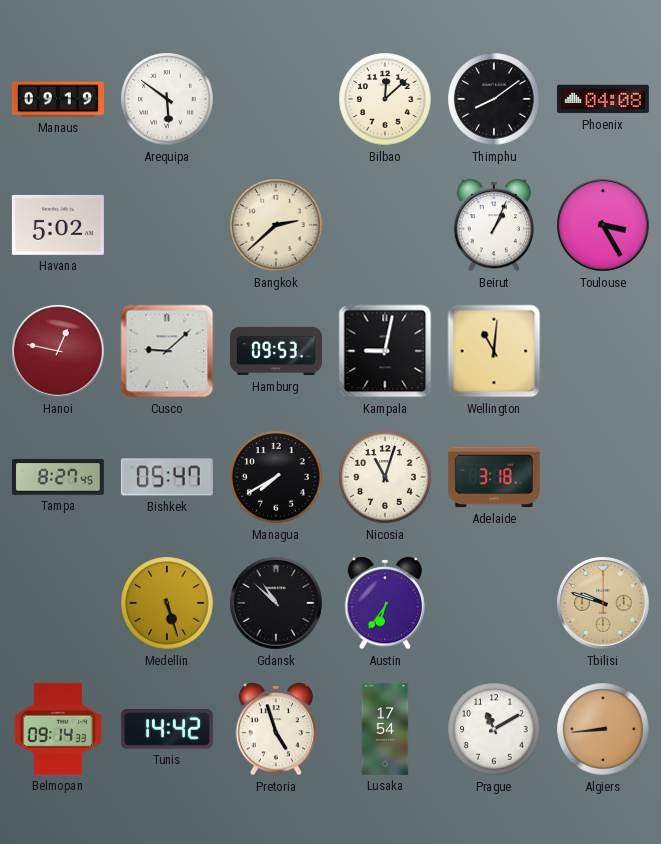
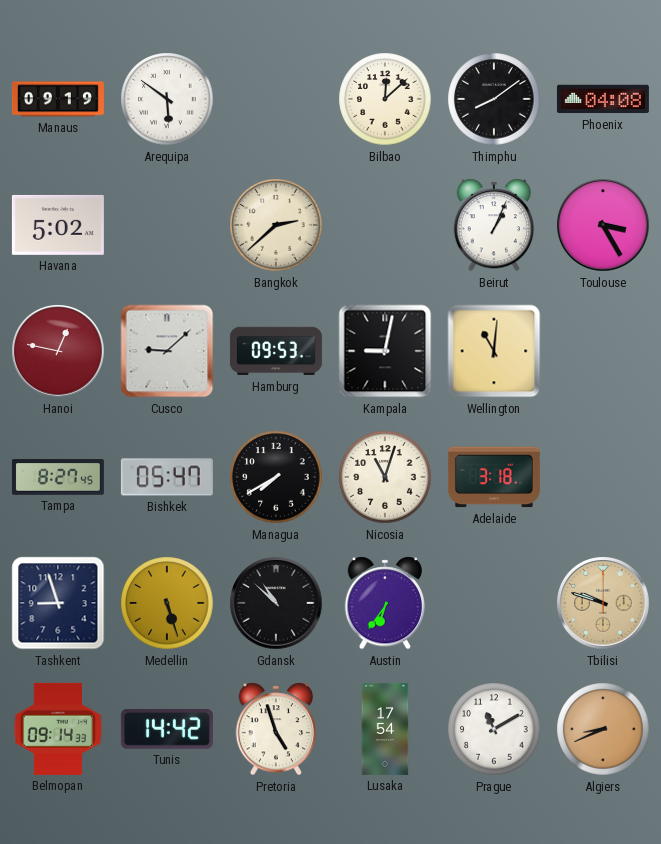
Tashkent: none -> 8:57 (58, 603)
Algiers: 8:44 -> 8:41 (603, 729)
